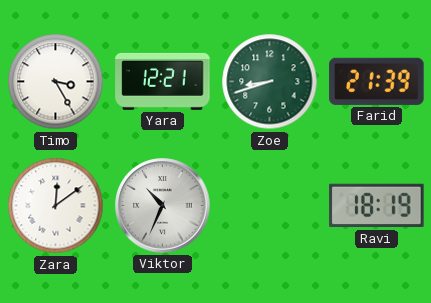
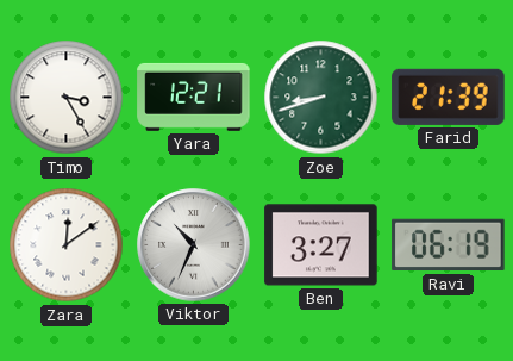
Ben: none -> 3:27 (321, 245)
Ravi: 18:19 -> 06:19 (449, 245)
